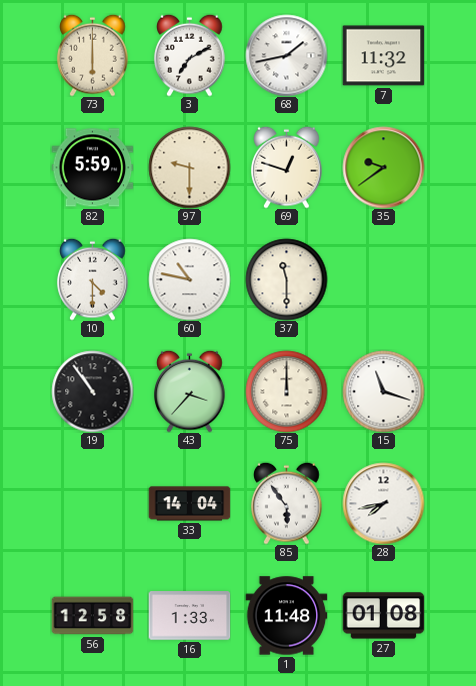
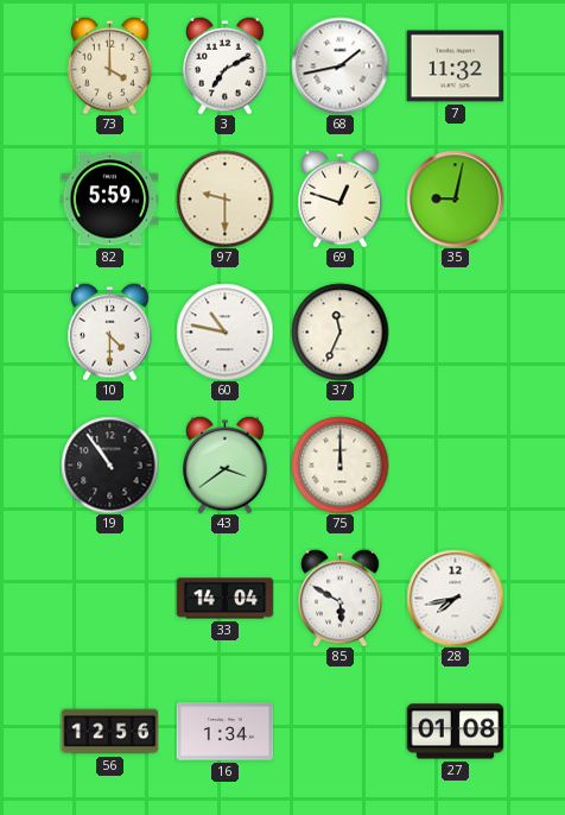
73: 6:00 -> 4:00 (110, 65)
35: 9:39 -> 9:02 (455, 198)
37: 11:30 -> 11:34 (339, 331)
43: 3:37 -> 3:39 (226, 465)
15: 11:18 -> none (383, 391)
85: 5:54 -> 5:50 (341, 598)
56: 12:58 -> 12:56 (109, 732)
16: 1:33 -> 1:34 (224, 732)
1: 11:48 -> none (286, 616)
